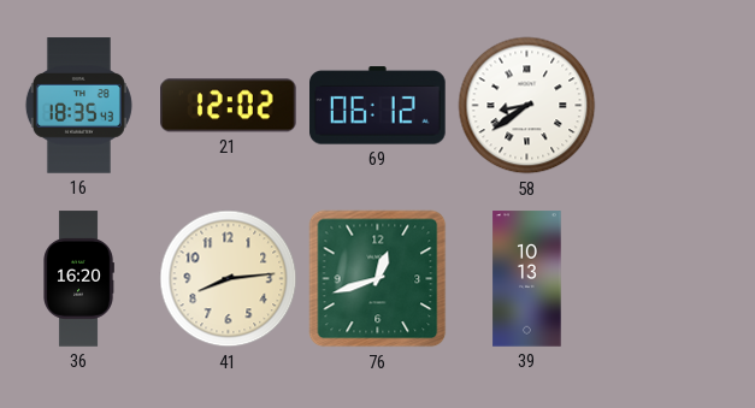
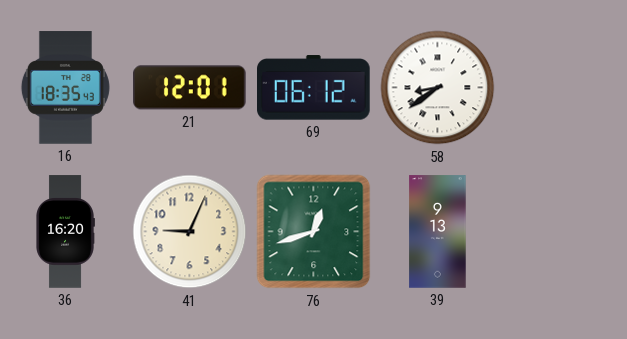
21: 12:02 -> 12:01 (190, 88)
41: 8:14 -> 9:04 (190, 232)
39: 10:13 -> 9:13 (438, 232)
